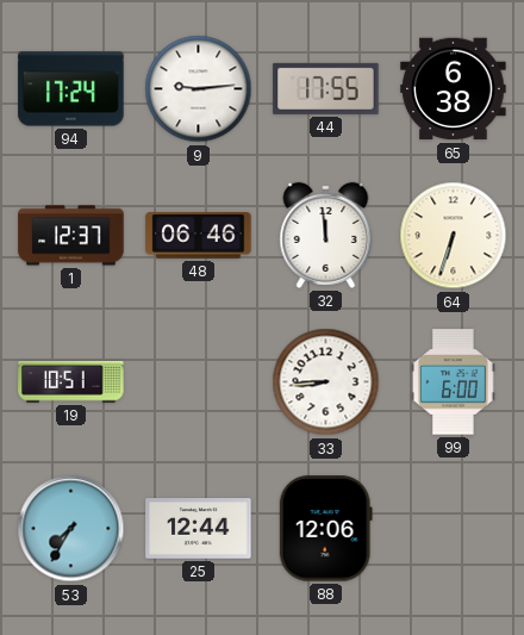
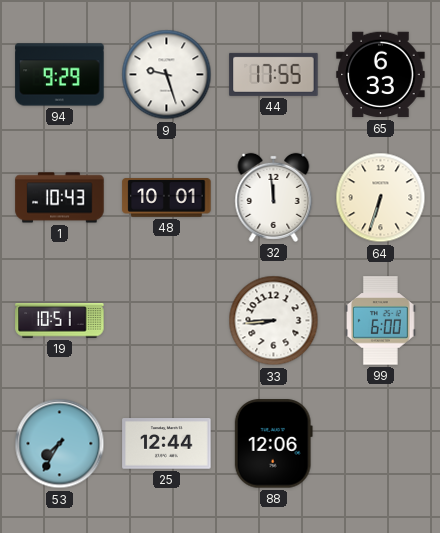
94: 17:24 -> 9:29 (60, 75)
9: 9:14 -> 9:27 (167, 75)
65: 6:38 -> 6:33 (381, 75)
1: 12:37 -> 10:43 (60, 198)
48: 06:46 -> 10:01 (167, 198)
